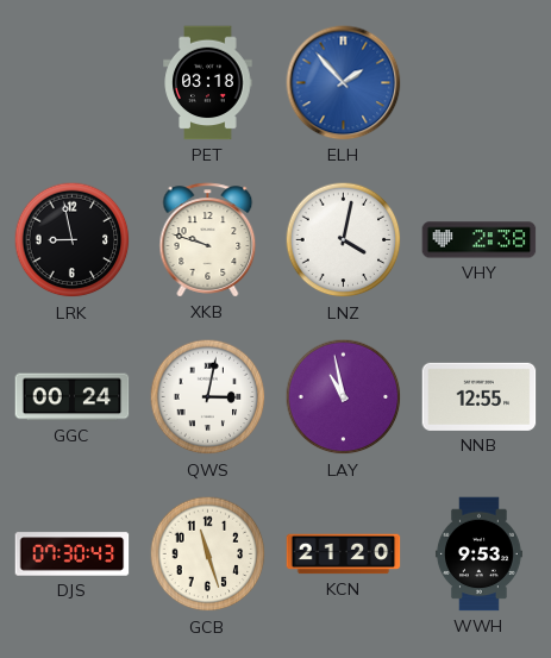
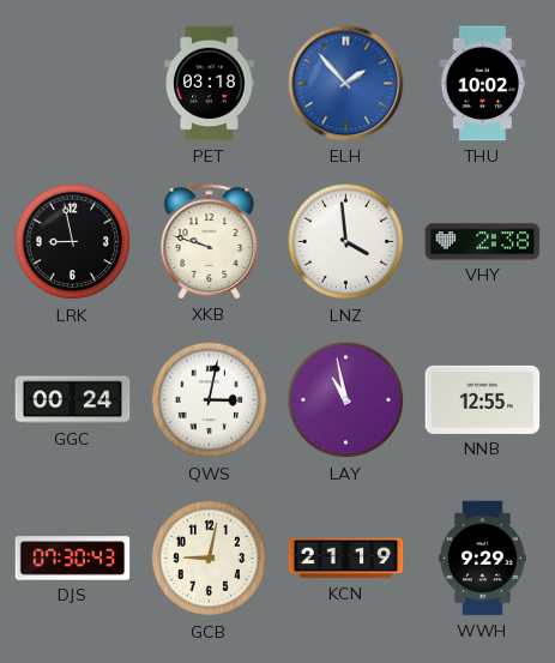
THU: none -> 10:02 (483, 84)
LNZ: 4:02 -> 3:59 (346, 242)
GCB: 11:27 -> 9:02 (210, 559)
KCN: 21:20 -> 21:19 (346, 559)
WWH: 9:53 -> 9:29 (482, 559)
